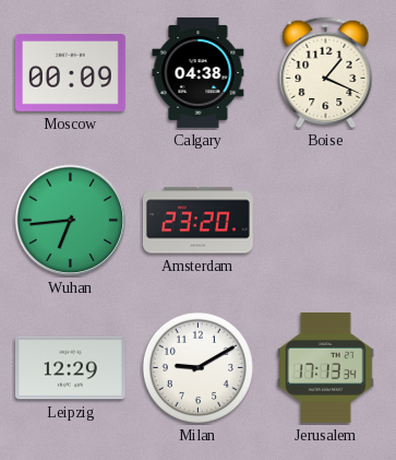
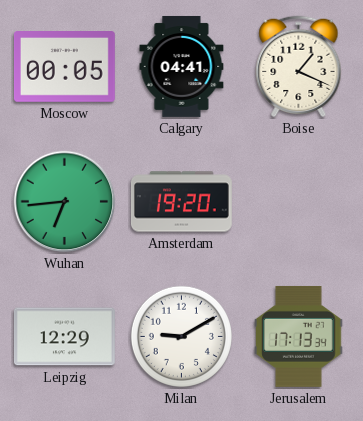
Moscow: 00:09 -> 00:05 (64, 67)
Calgary: 04:38 -> 04:41 (182, 66)
Amsterdam: 23:20 -> 19:20 (181, 202)
